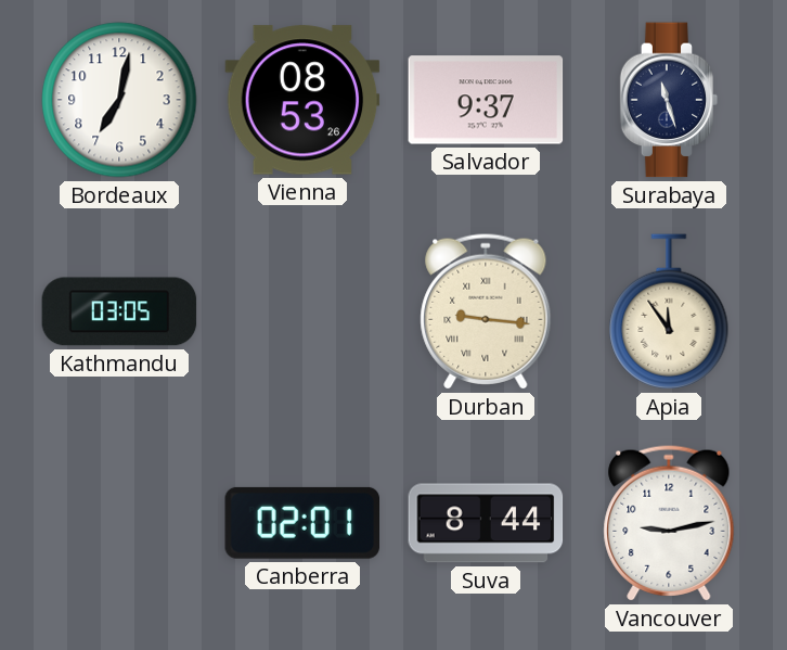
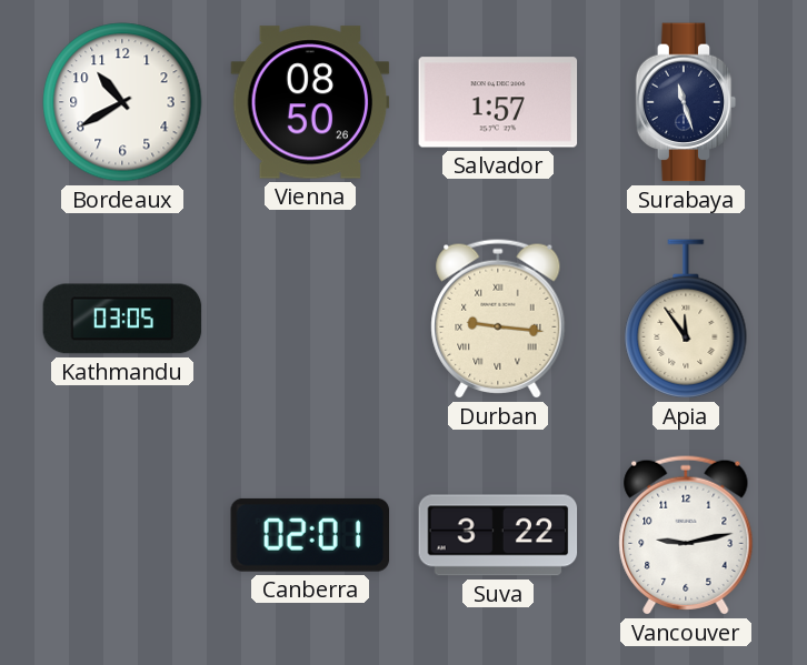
Bordeaux: 7:02 -> 10:40 (122, 102)
Vienna: 08:53 -> 08:50 (310, 102)
Salvador: 9:37 -> 1:57 (498, 102)
Suva: 8:44 -> 3:22 (498, 535)
